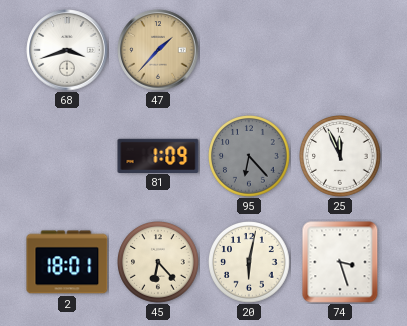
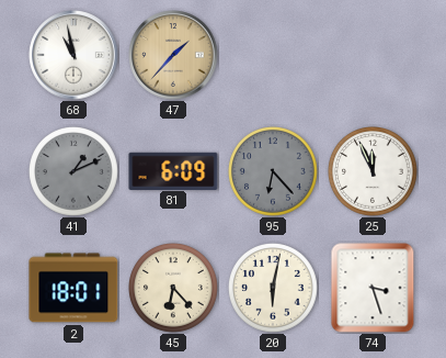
68: 3:42 -> 10:58 (73, 55)
41: none -> 1:11 (75, 172)
81: 1:09 -> 6:09 (173, 170)
